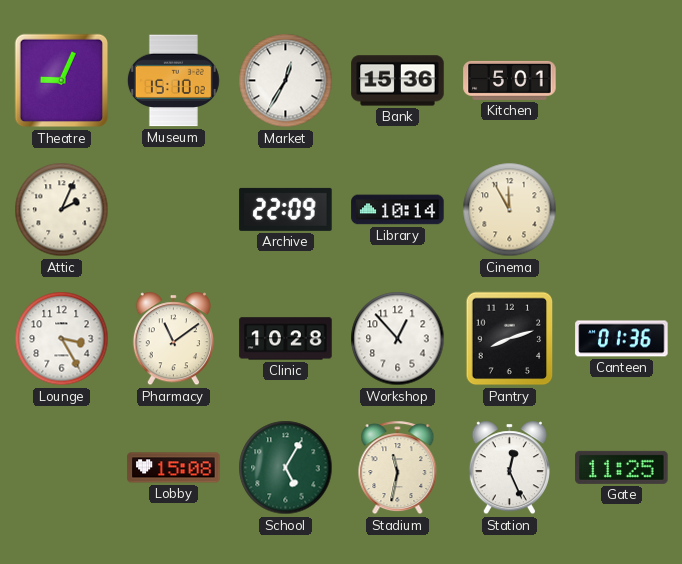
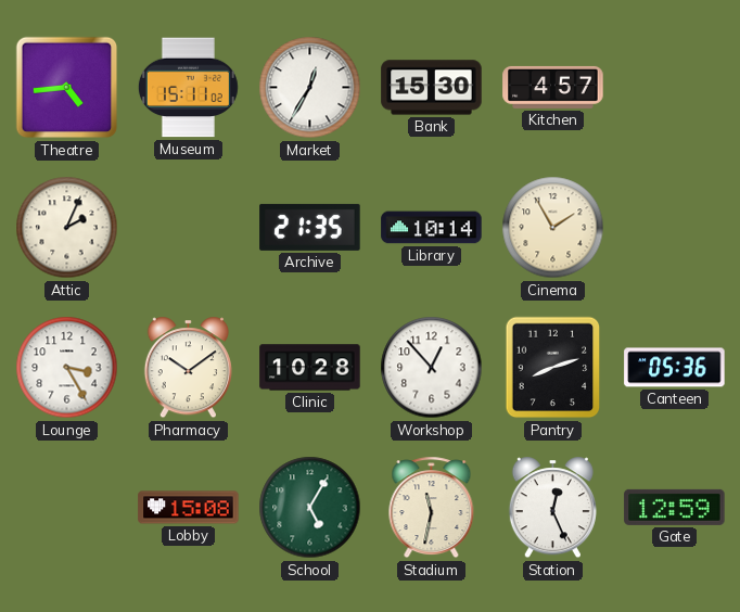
Theatre: 9:04 -> 4:44 (67, 88)
Museum: 15:10 -> 15:11 (188, 88)
Bank: 15:36 -> 15:30 (432, 88)
Kitchen: 5:01 -> 4:57 (553, 87)
Archive: 22:09 -> 21:35 (310, 227)
Cinema: 11:55 -> 1:55 (553, 228)
Pharmacy: 11:09 -> 10:09 (188, 368)
Canteen: 01:36 -> 05:36 (675, 368)
Gate: 11:25 -> 12:59 (675, 507)
